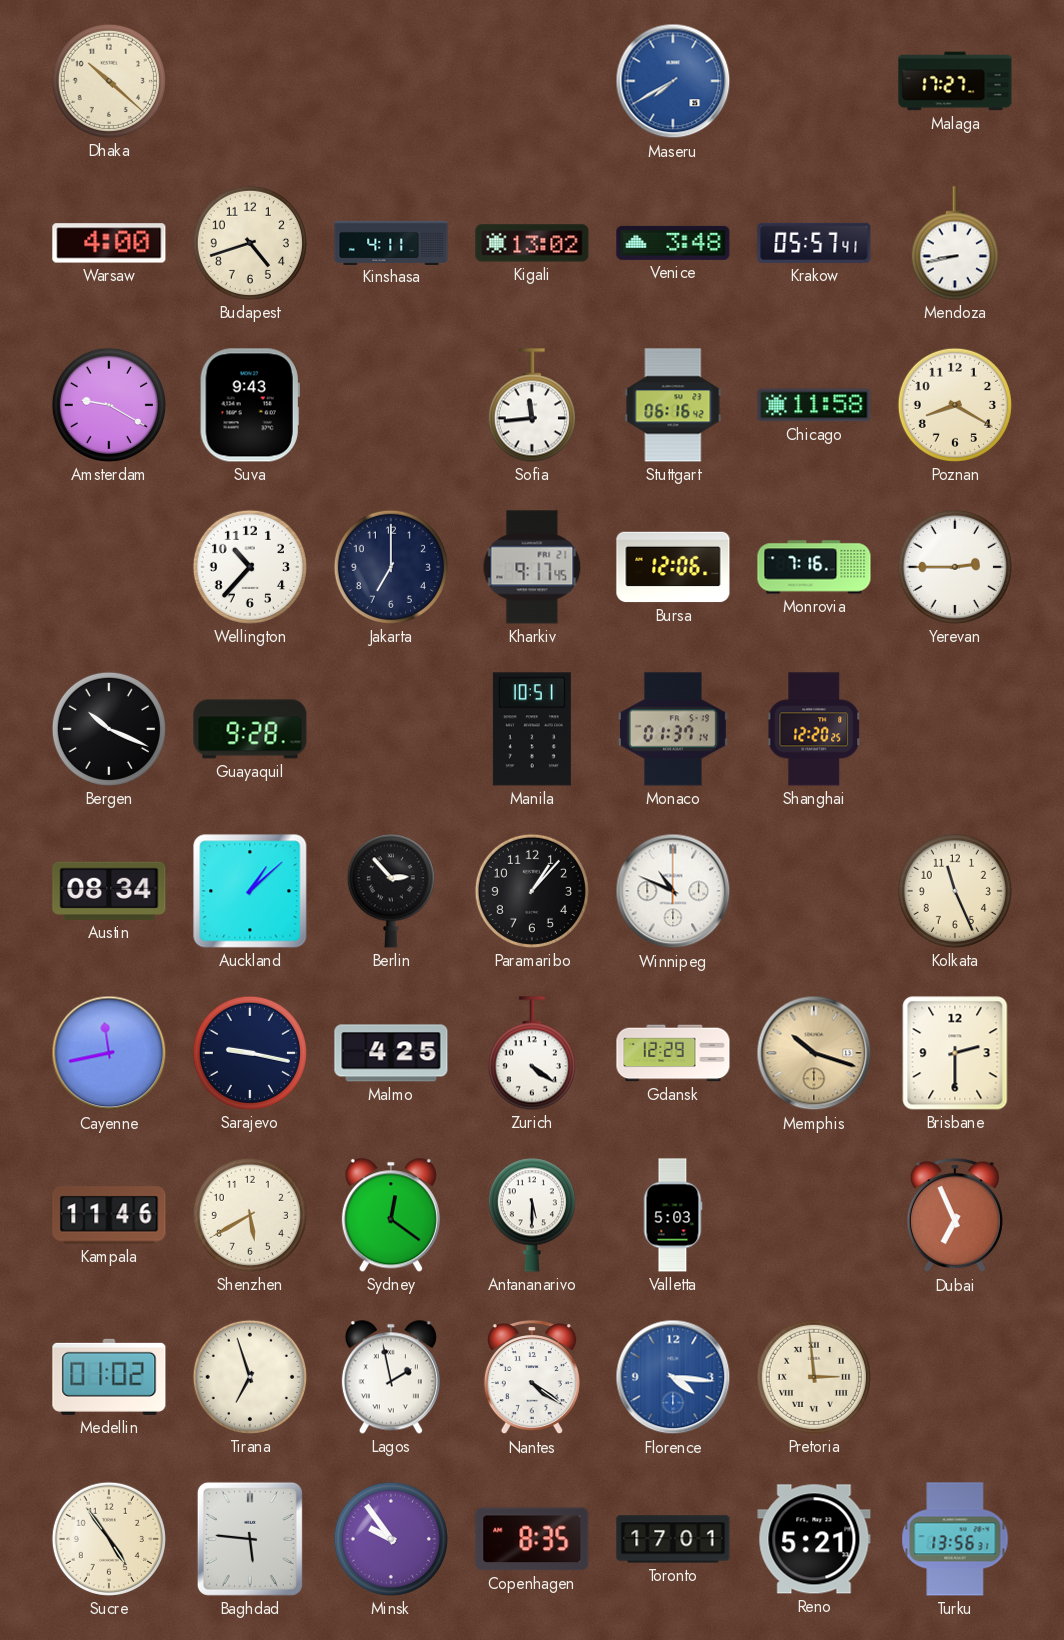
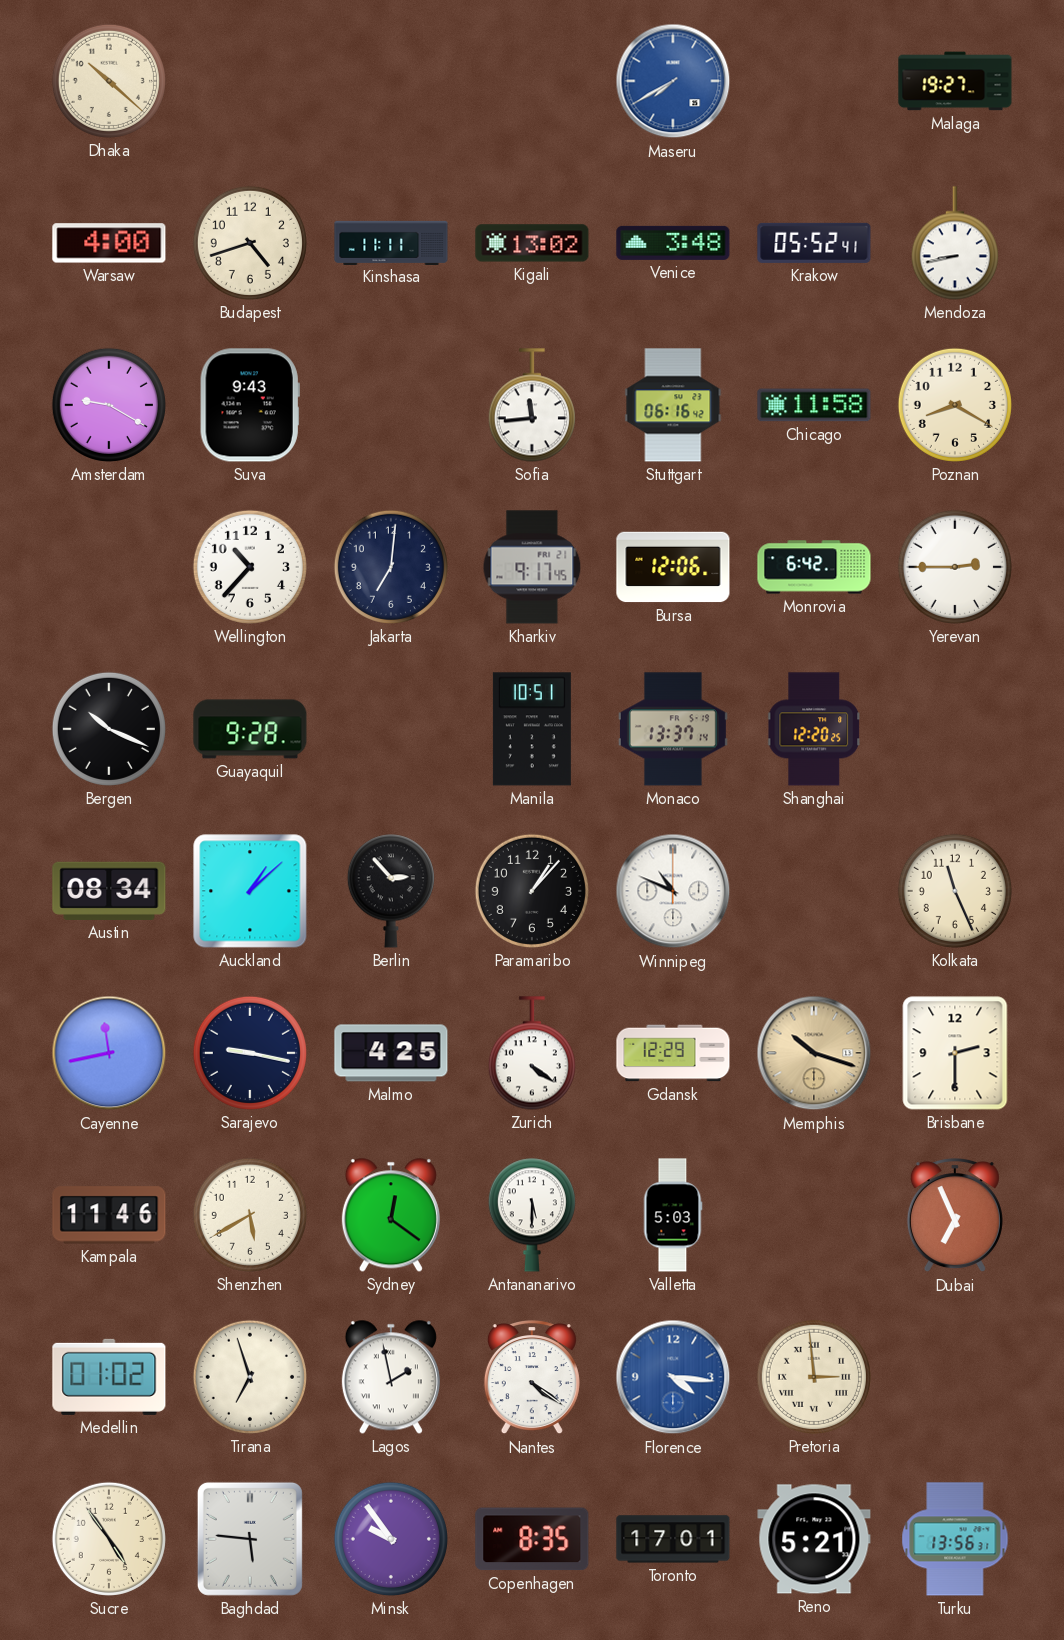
Malaga: 17:27 -> 19:27 (955, 81)
Kinshasa: 4:11 -> 11:11 (391, 242)
Krakow: 05:57 -> 05:52 (814, 243)
Jakarta: 7:00 -> 7:01 (391, 567)
Monrovia: 7:16 -> 6:42 (814, 567)
Monaco: 01:37 -> 13:37 (673, 729)
